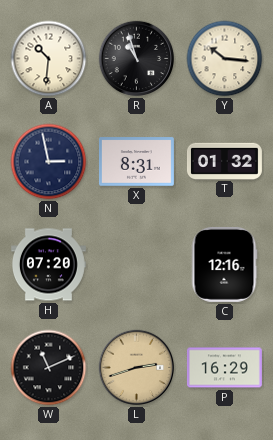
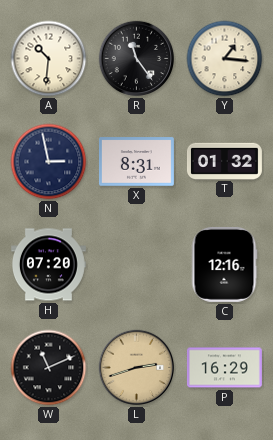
R: 10:57 -> 11:24 (137, 59)
Y: 10:16 -> 1:16 (225, 59)
